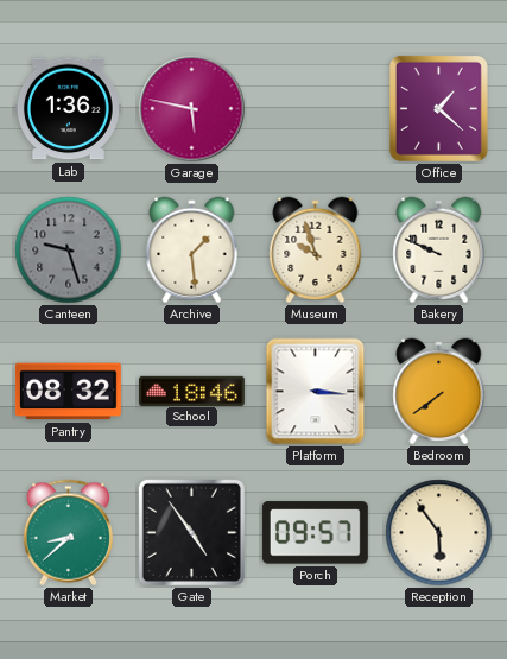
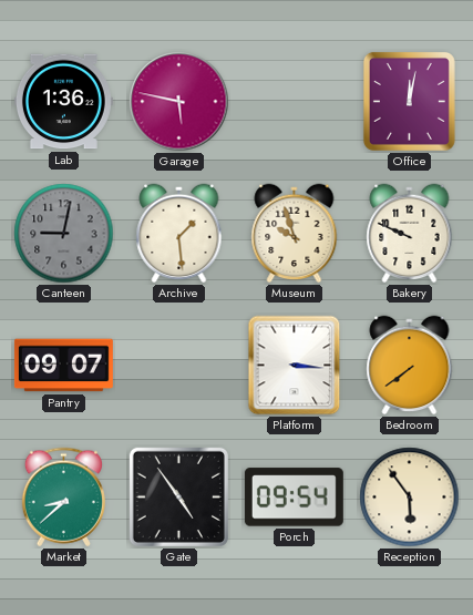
Office: 1:22 -> 12:02 (409, 101)
Canteen: 9:27 -> 9:02 (64, 234)
Pantry: 08:32 -> 09:07 (63, 366)
School: 18:46 -> none (191, 391)
Porch: 09:57 -> 09:54 (294, 498)
